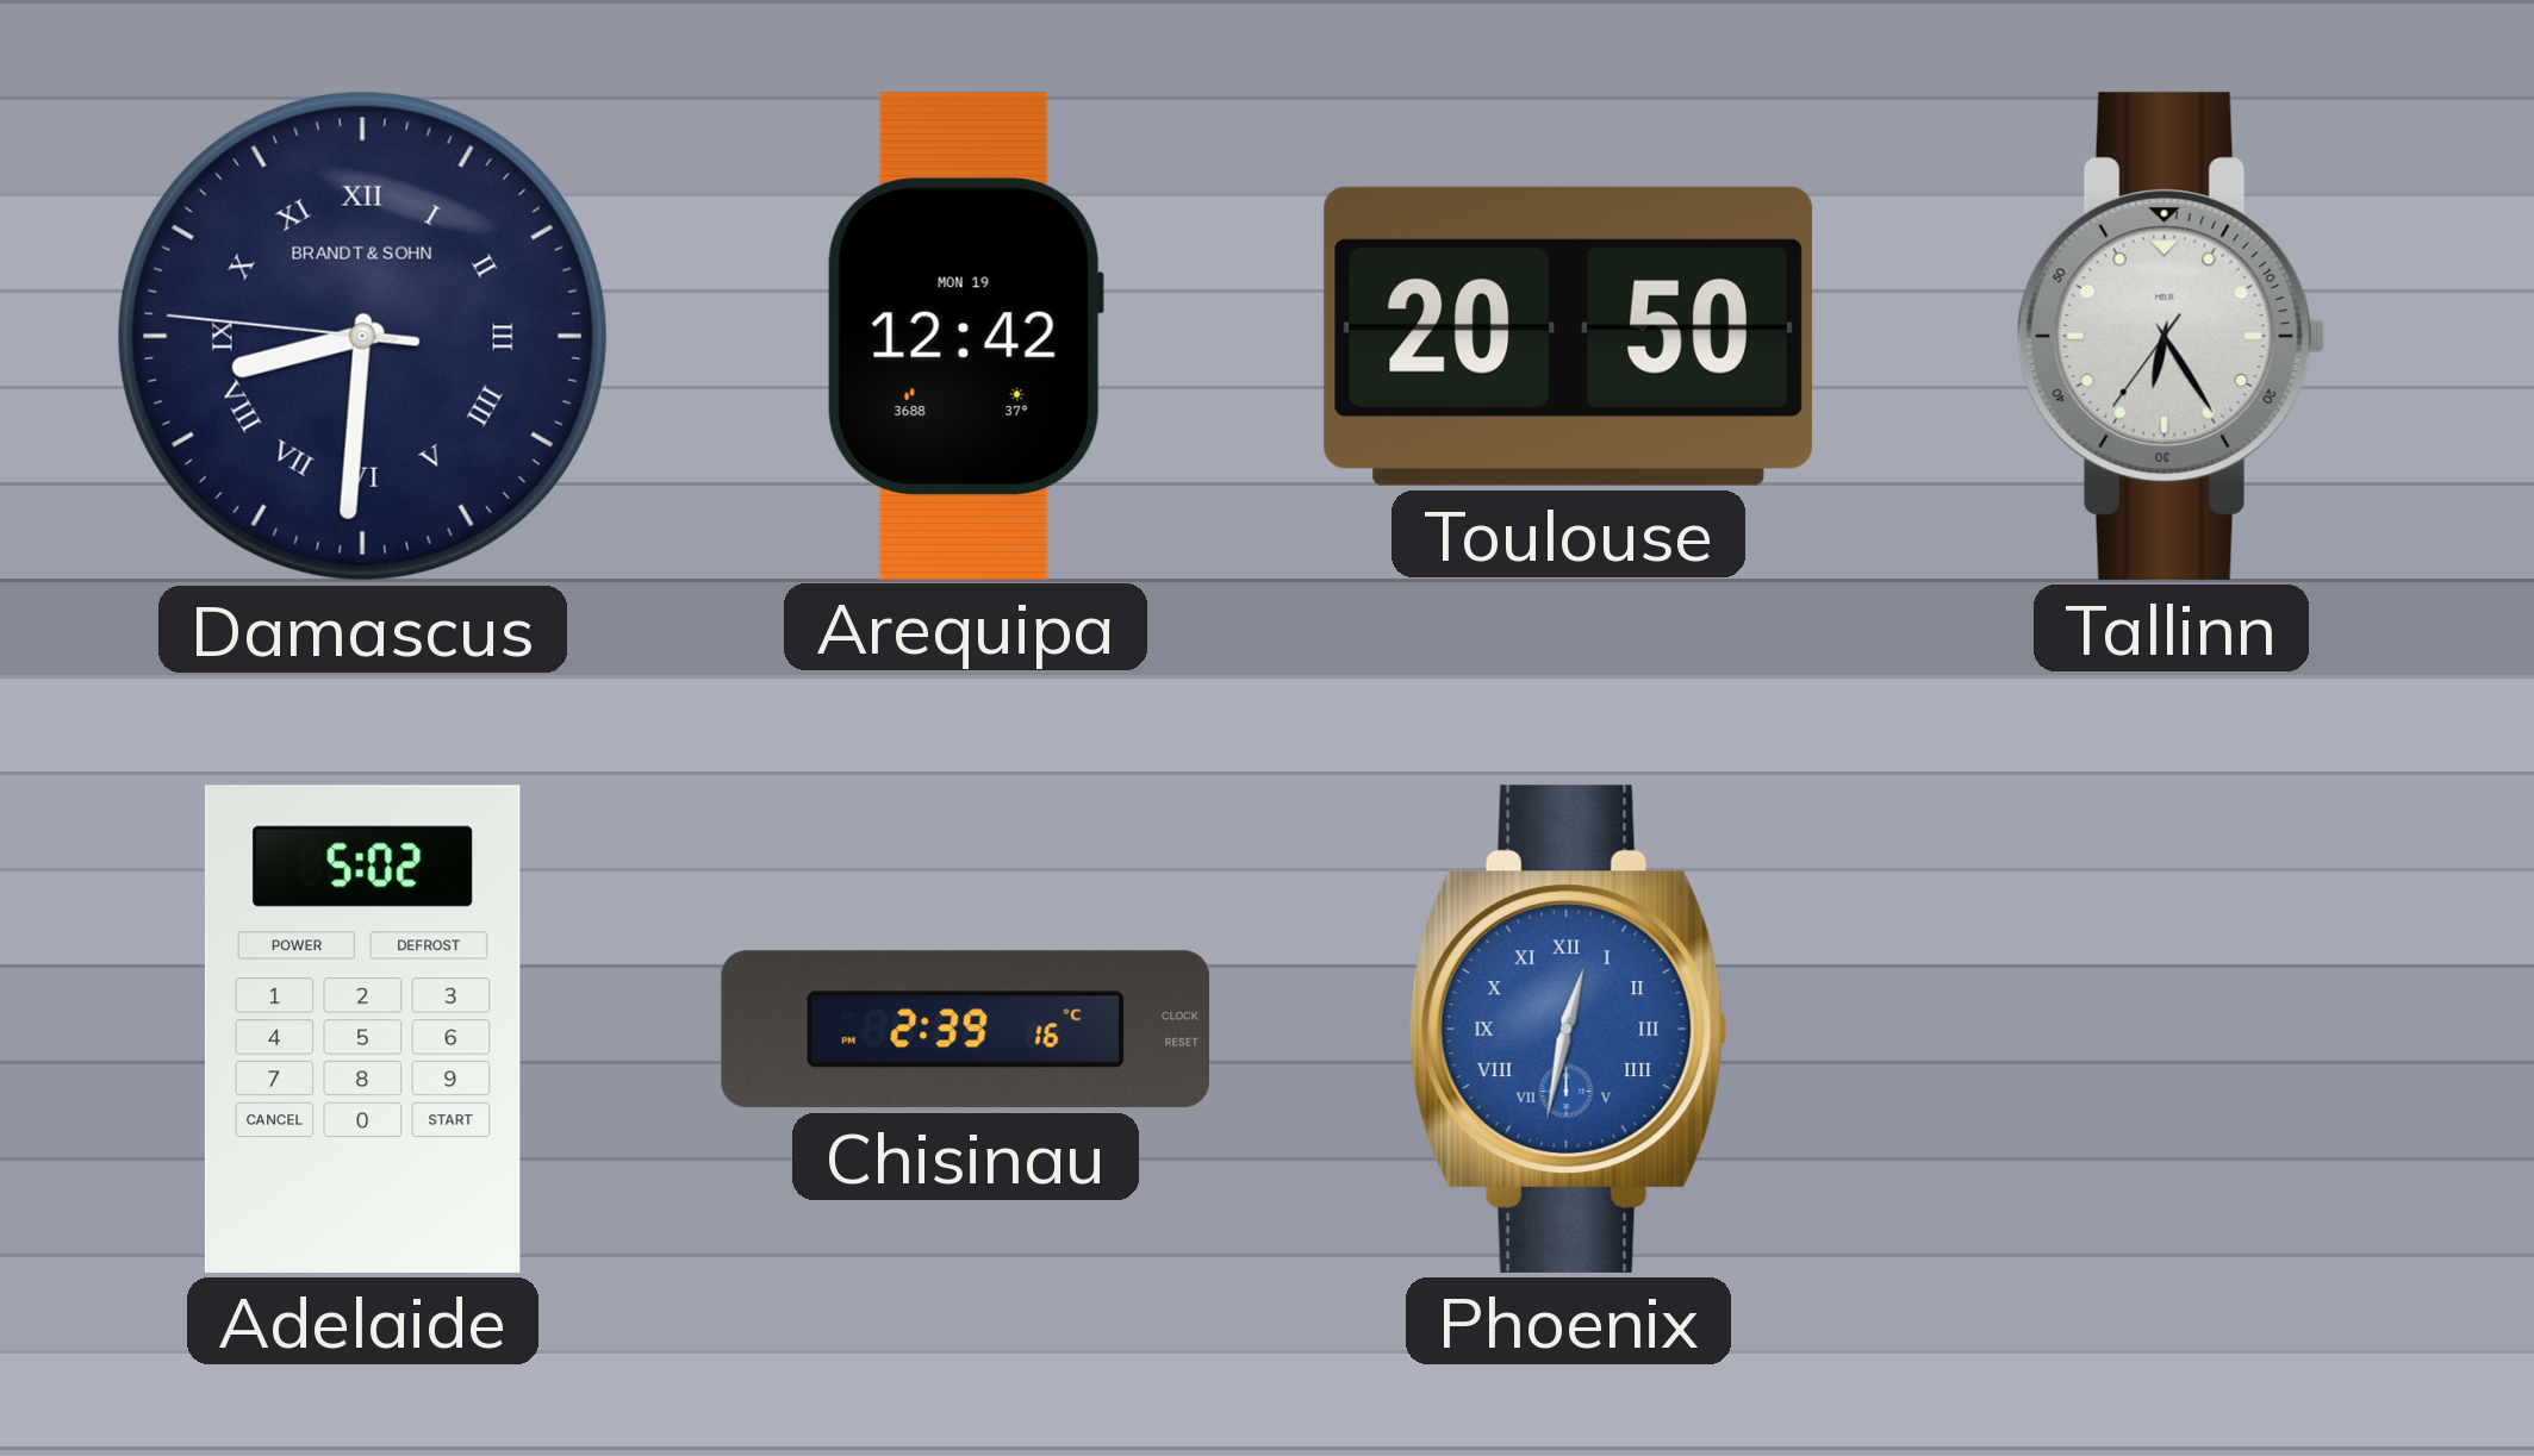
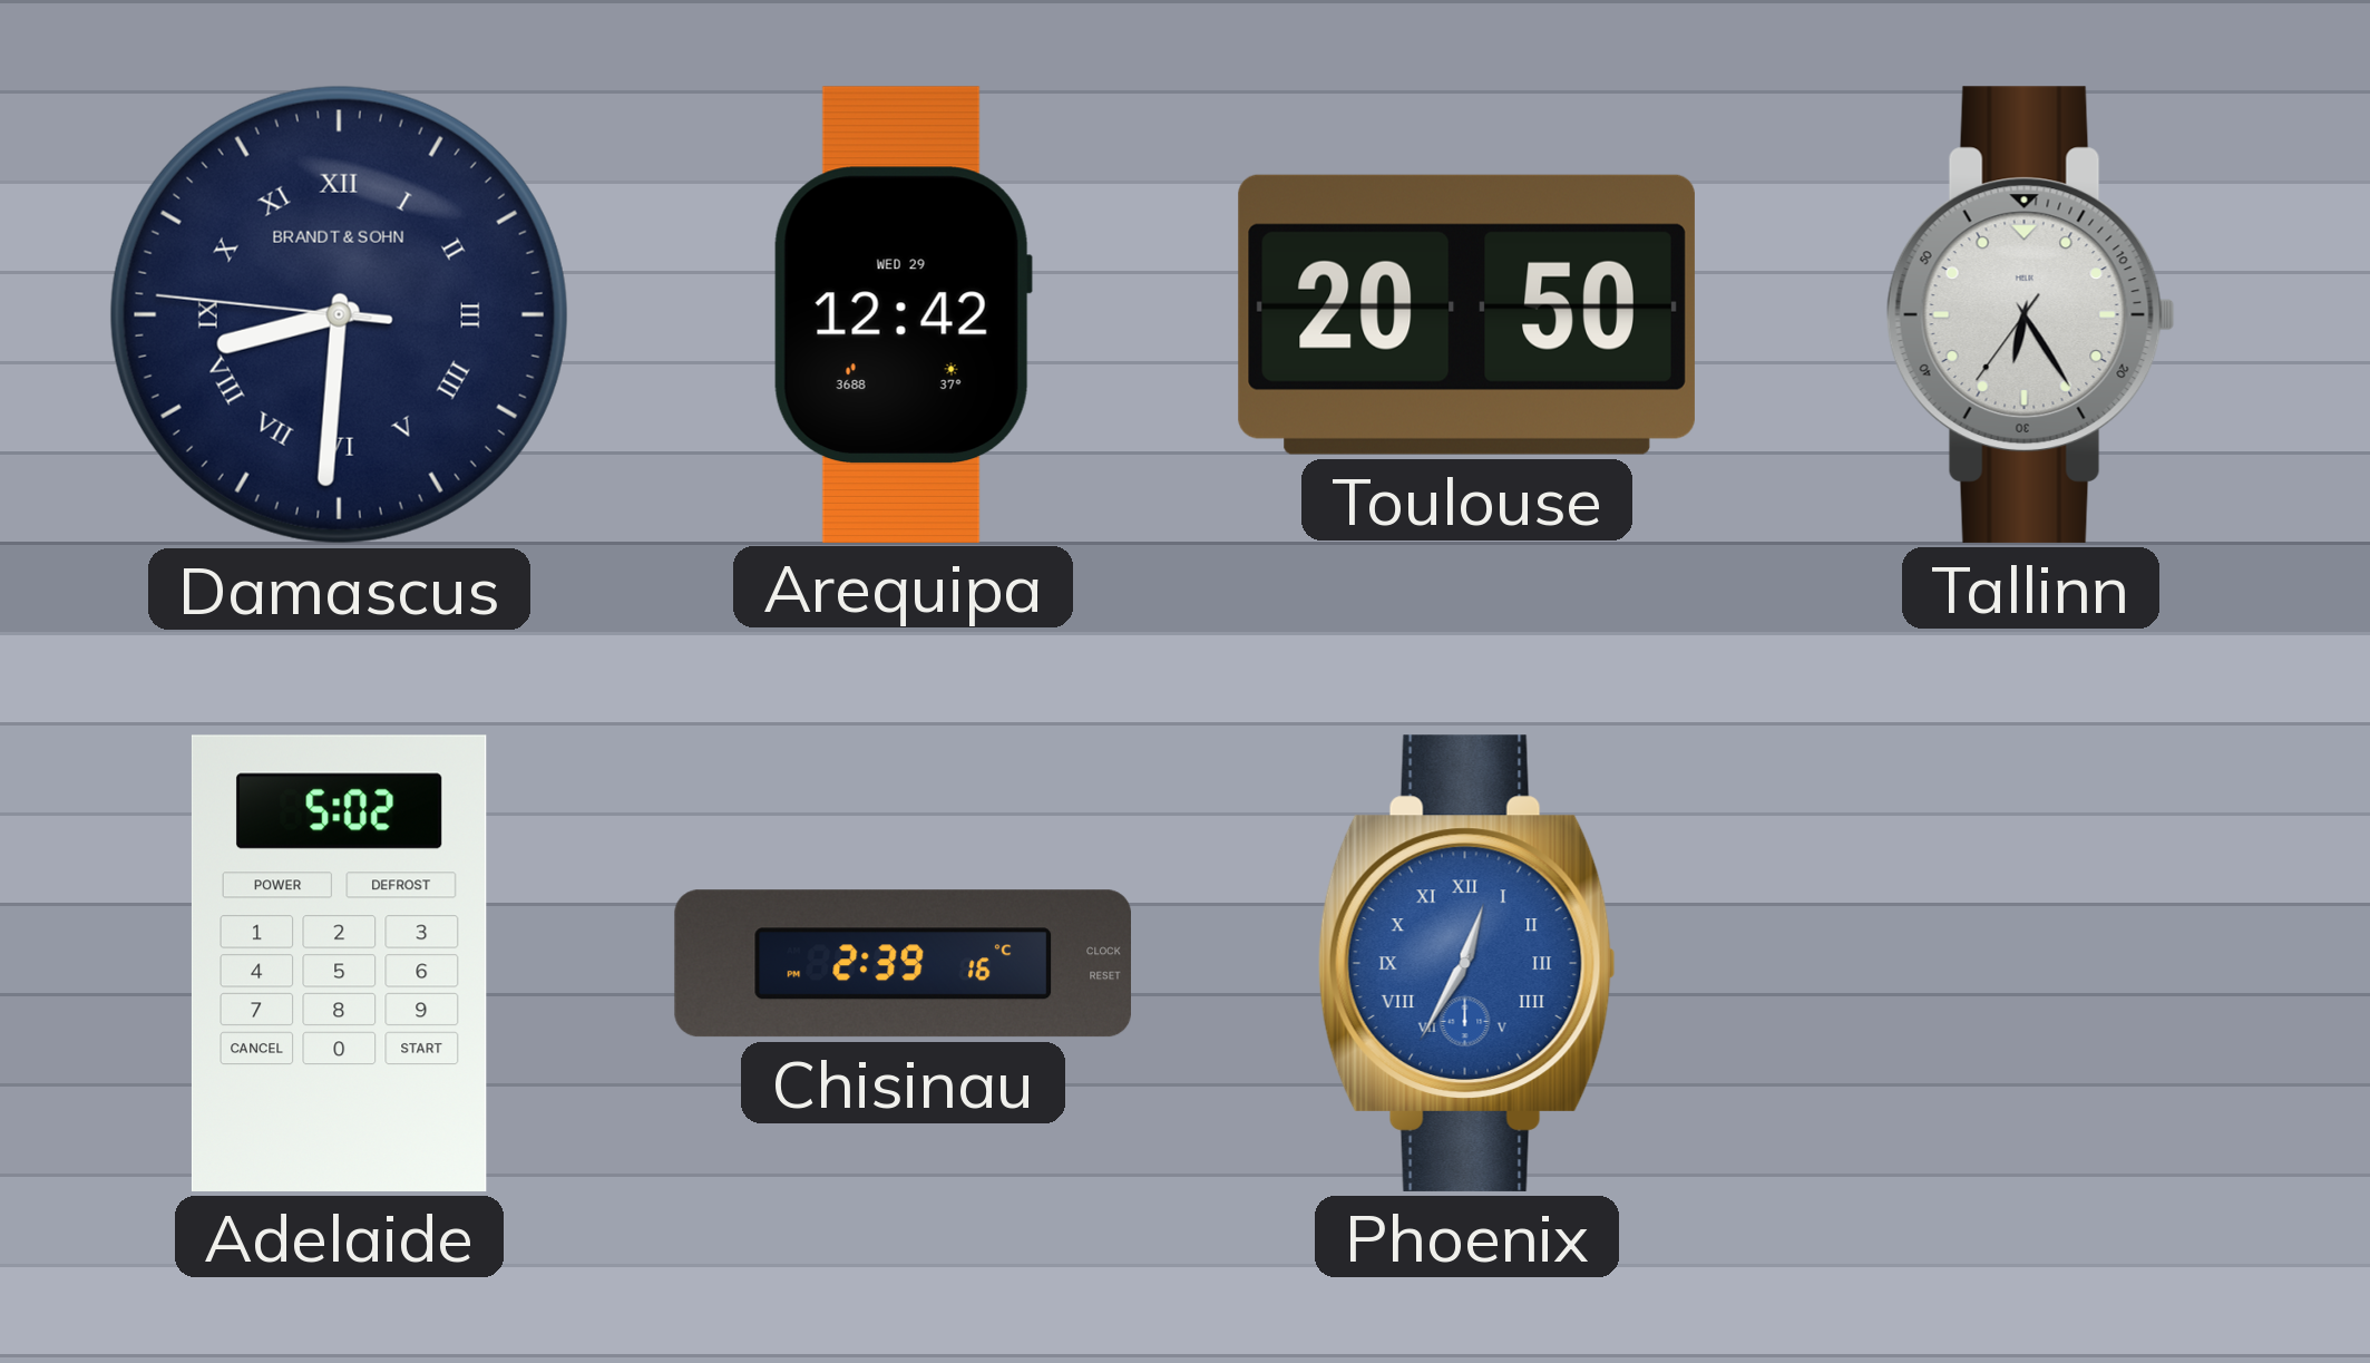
Arequipa date: MON 19 -> WED 29 (903, 314)
Phoenix: 12:32 -> 12:35 (1466, 963)
